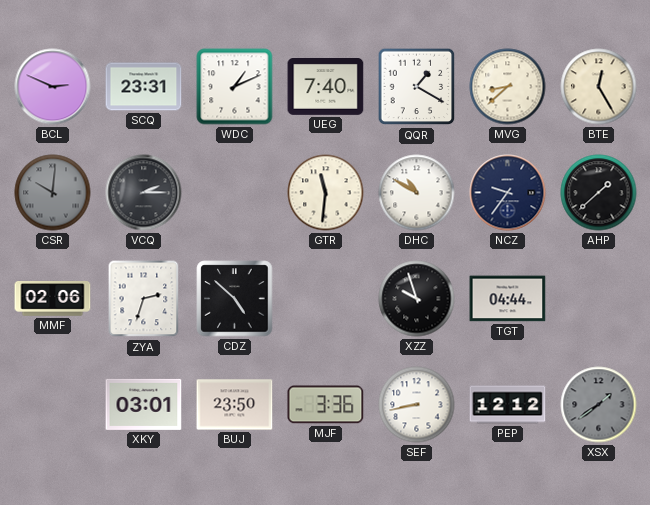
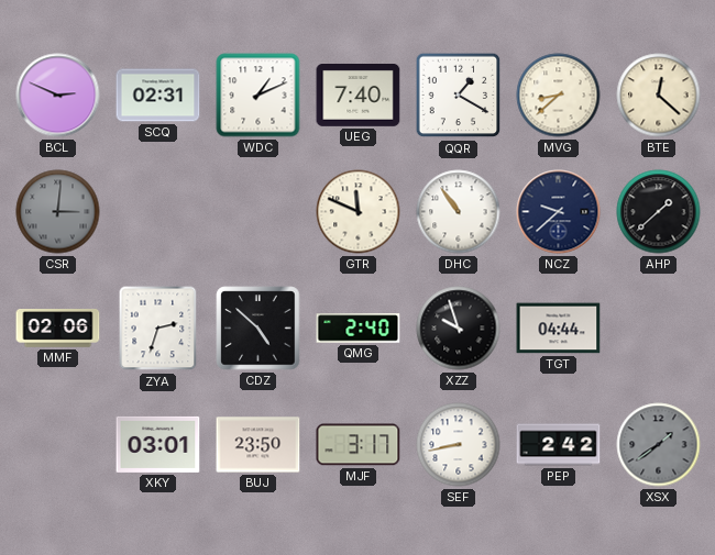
SCQ: 23:31 -> 02:31 (158, 96)
BTE: 12:25 -> 12:22 (659, 96)
CSR: 10:01 -> 3:01 (58, 212)
VCQ: 2:15 -> none (144, 193)
GTR: 11:31 -> 11:49 (359, 212)
DHC: 10:50 -> 10:54 (459, 212)
NCZ: 9:36 -> 9:38 (559, 212)
QMG: none -> 2:40 (359, 329)
MJF: 3:36 -> 3:17 (359, 445)
PEP: 12:12 -> 2:42 (559, 445)
